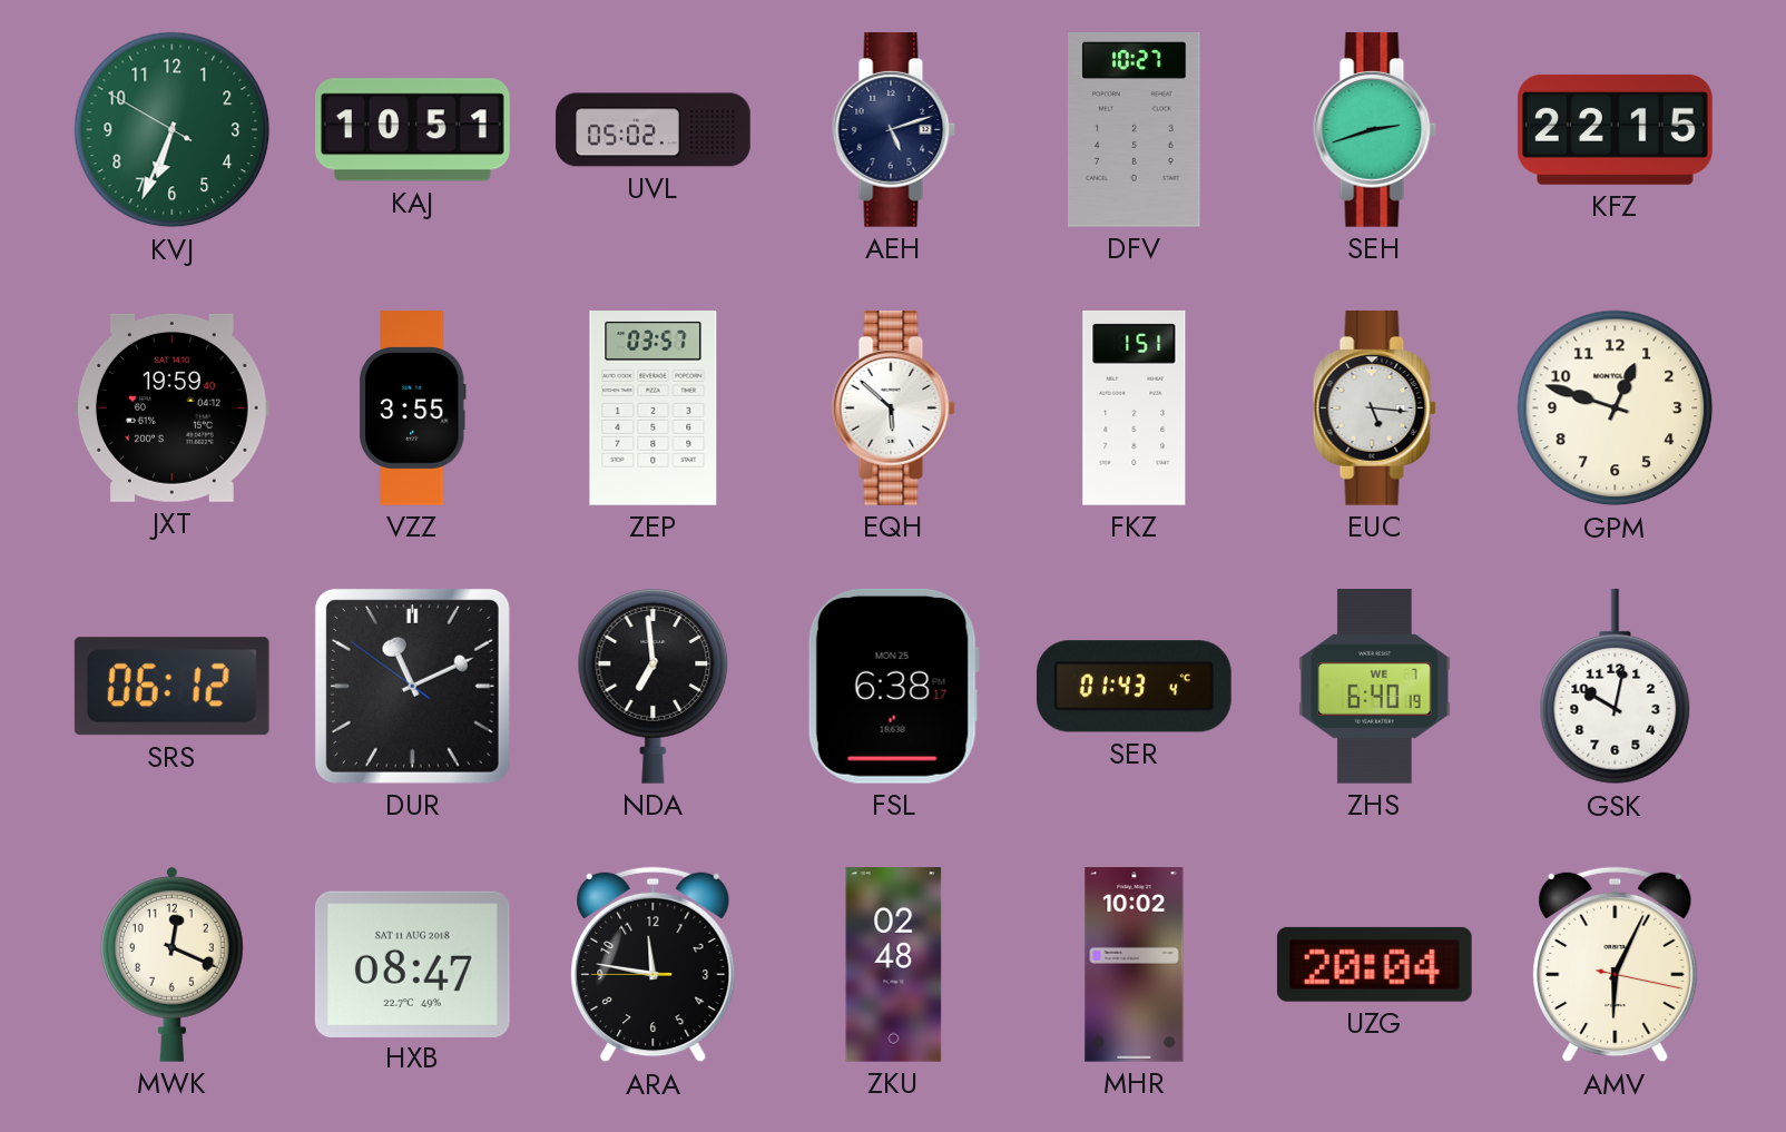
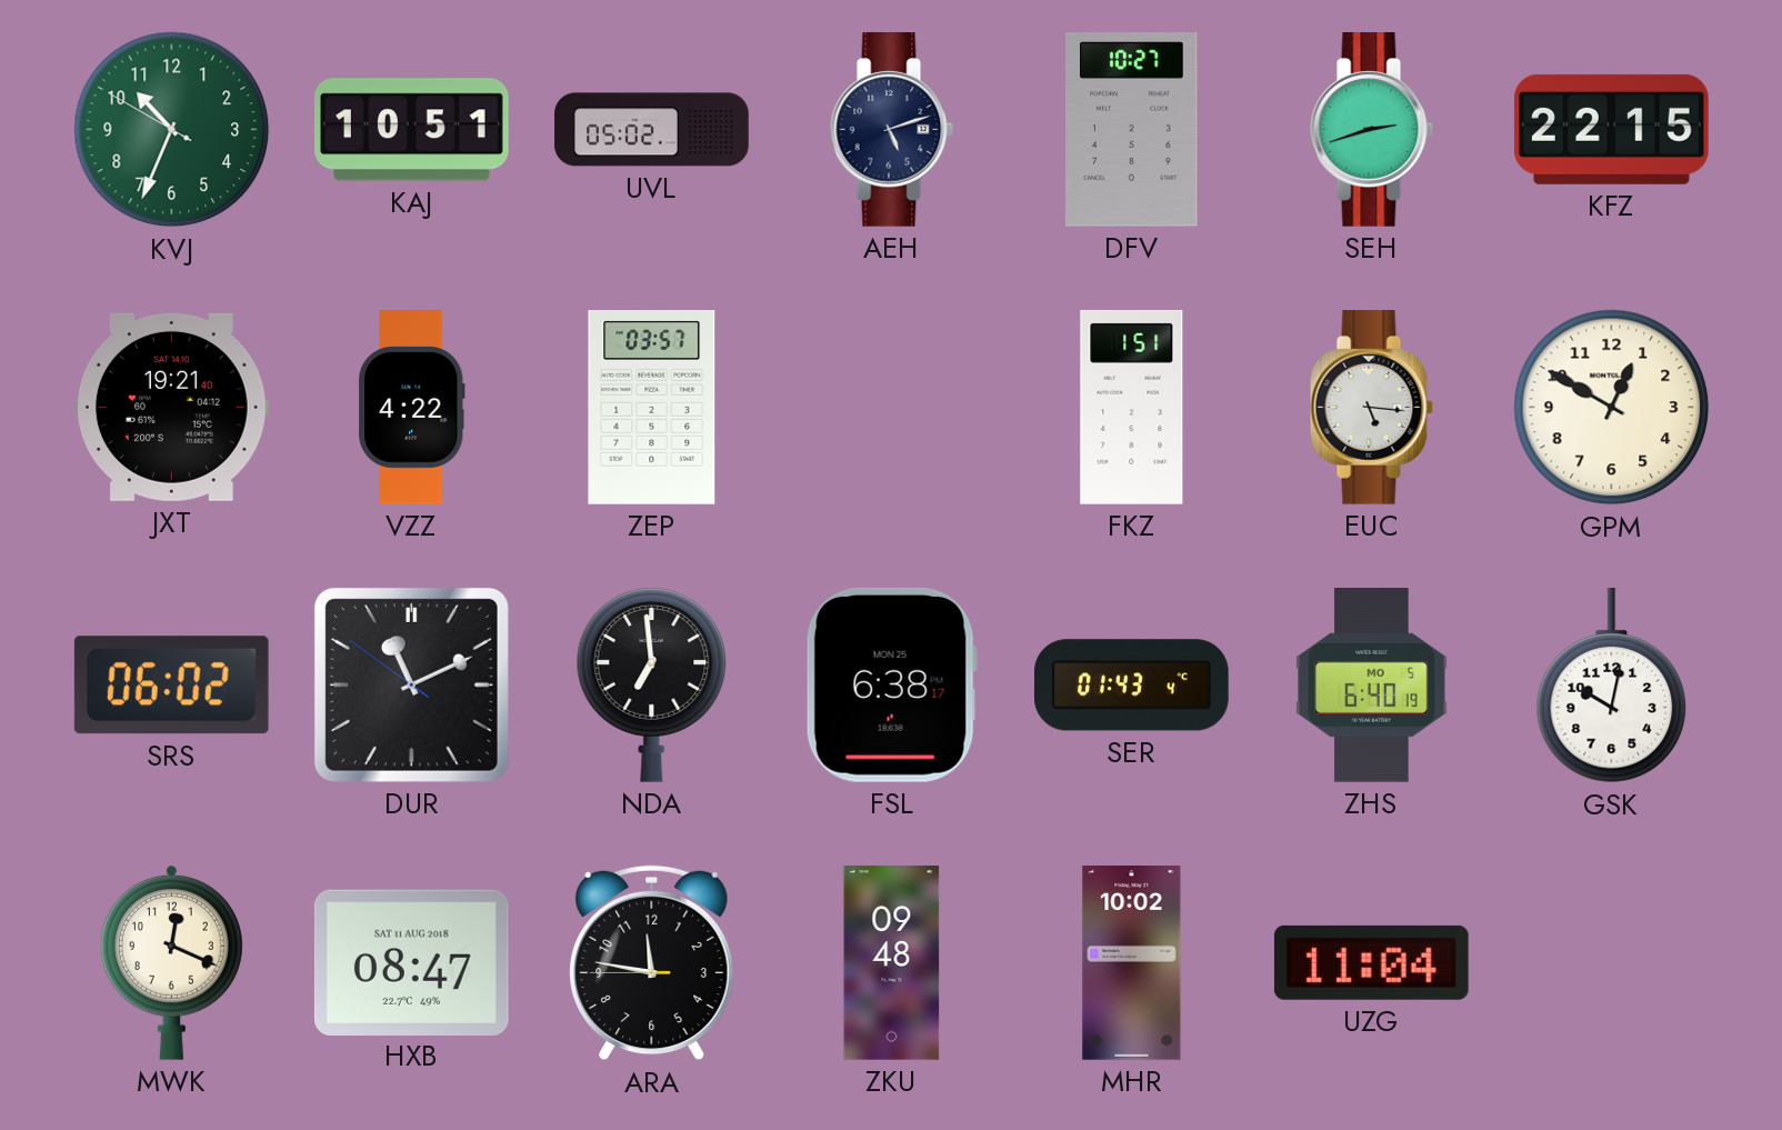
KVJ: 6:33 -> 10:33 (172, 130)
JXT: 19:59 -> 19:21 (171, 407)
VZZ: 3:55 -> 4:22 (412, 408)
EQH: 5:52 -> none (893, 408)
GPM: 12:48 -> 12:50 (1612, 408)
SRS: 06:12 -> 06:02 (171, 686)
ZHS date: WE 7 -> MO 5 (1372, 686)
ZKU: 02:48 -> 09:48 (892, 963)
UZG: 20:04 -> 11:04 (1371, 962)
AMV: 6:04 -> none (1616, 965)
